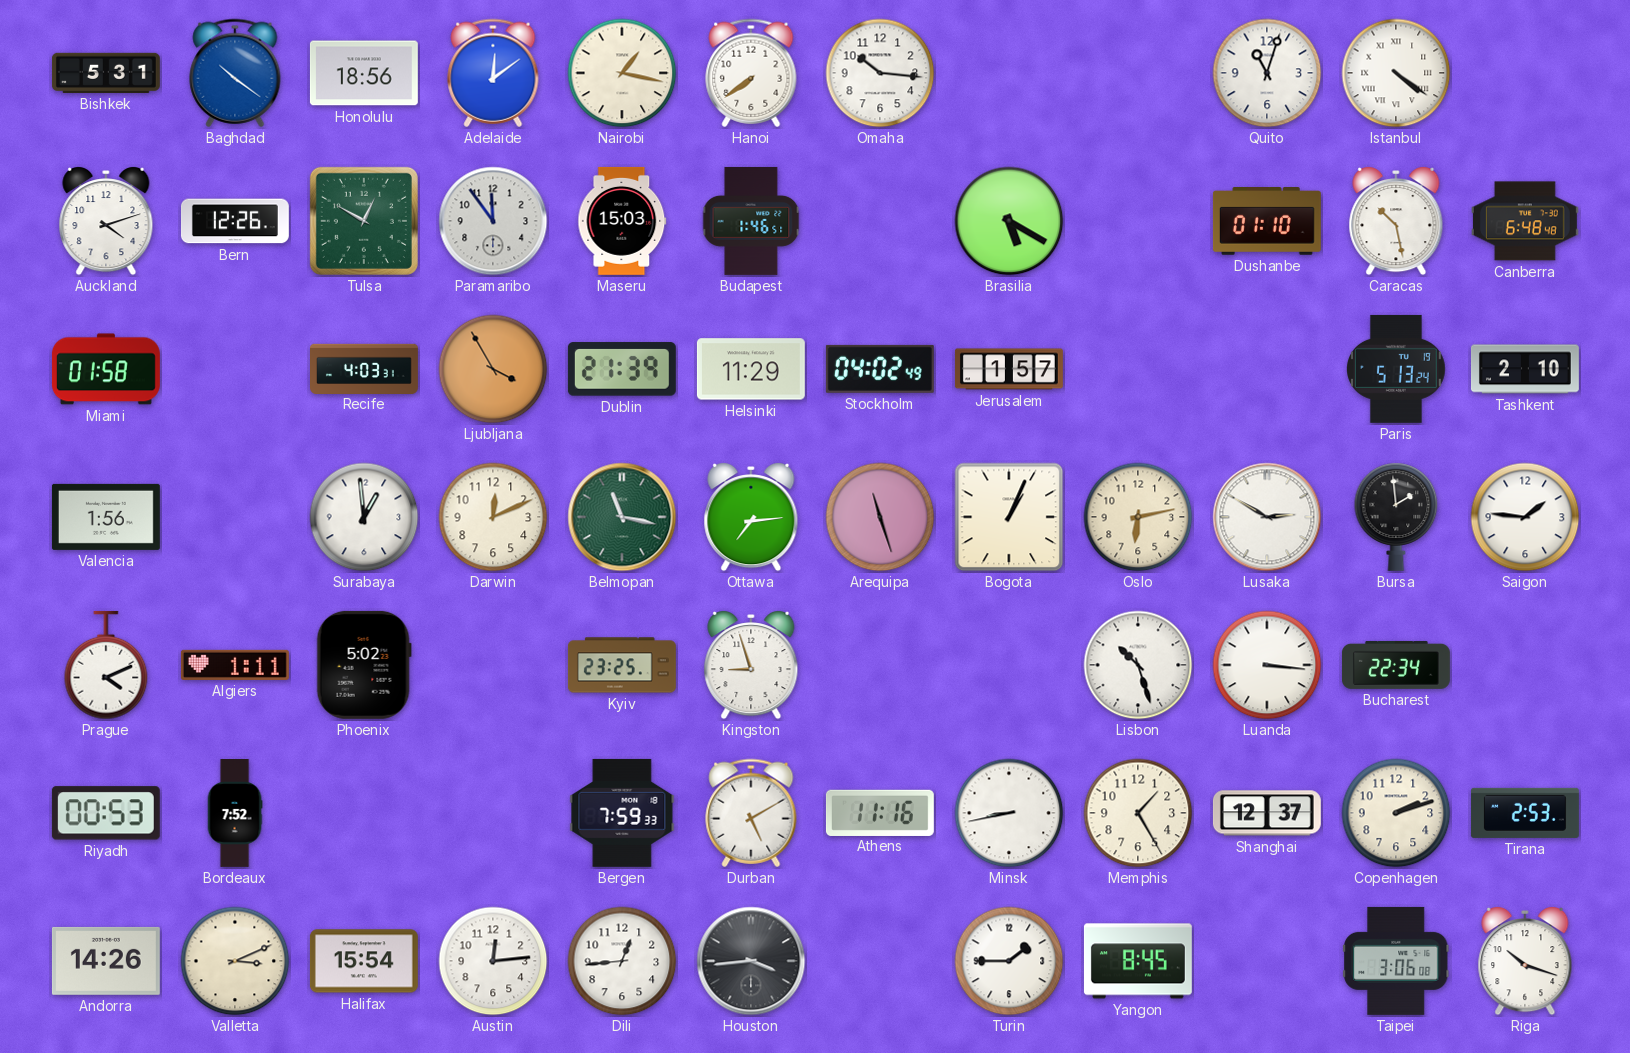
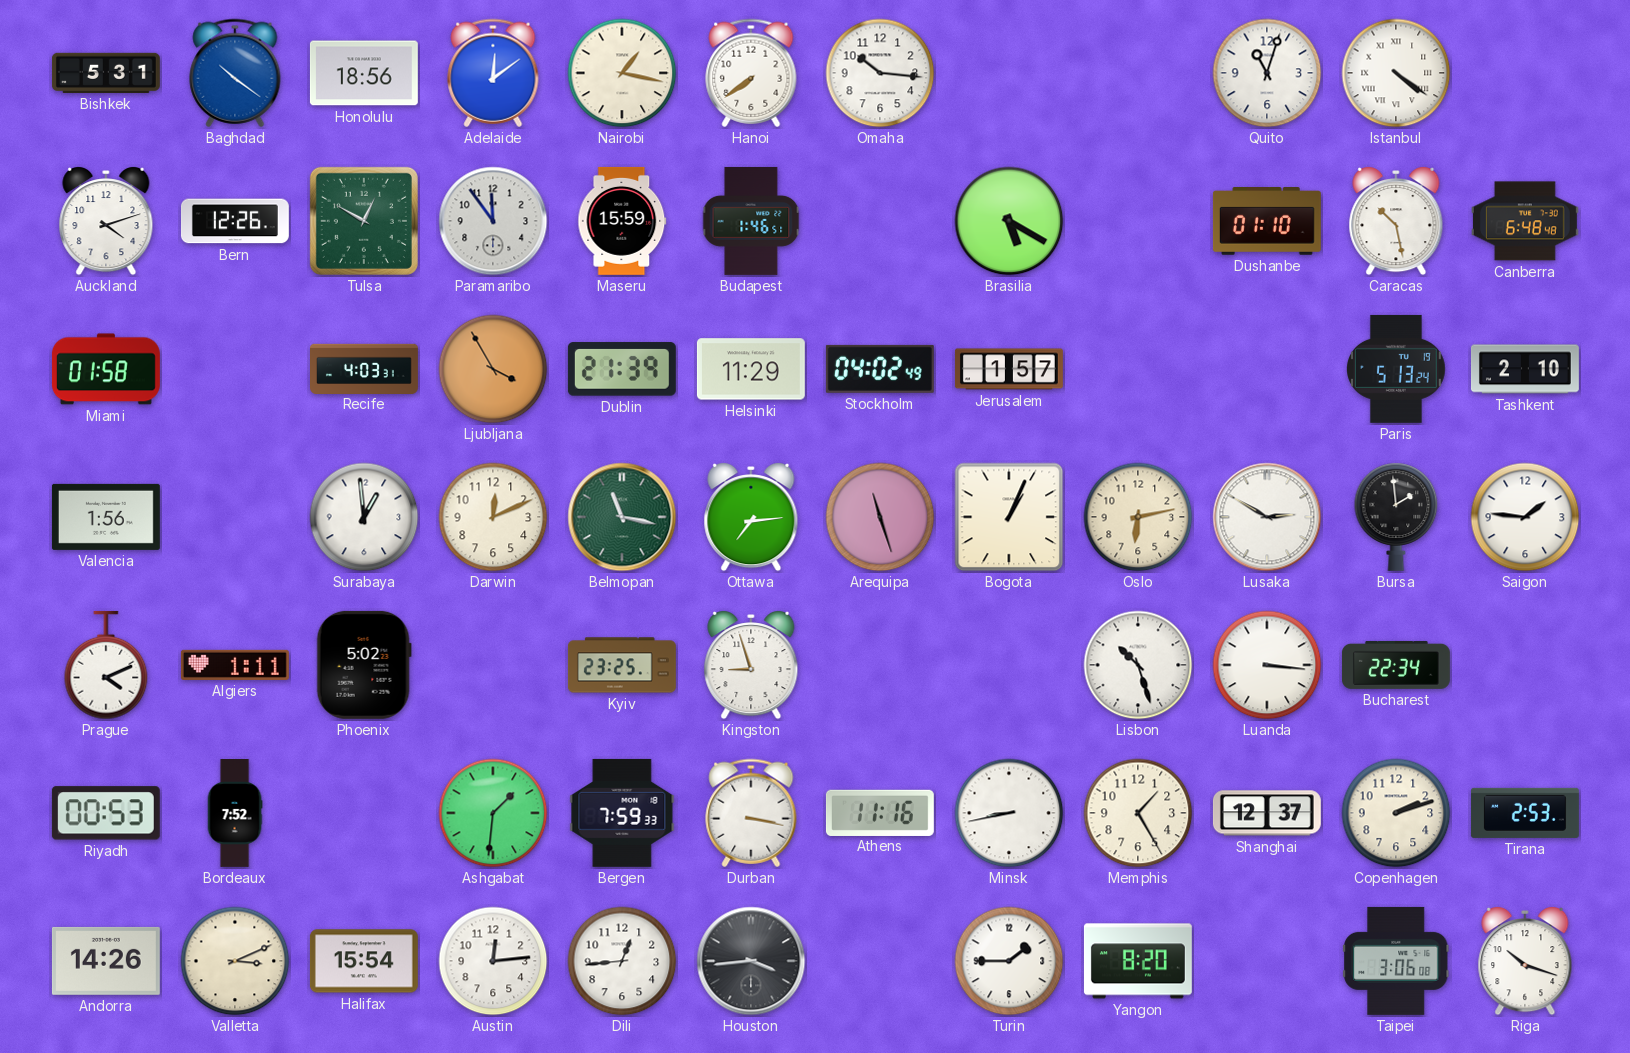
Maseru: 15:03 -> 15:59 (622, 221)
Ashgabat: none -> 1:31 (493, 813)
Durban: 5:10 -> 3:17 (751, 813)
Yangon: 8:45 -> 8:20 (1138, 961)
